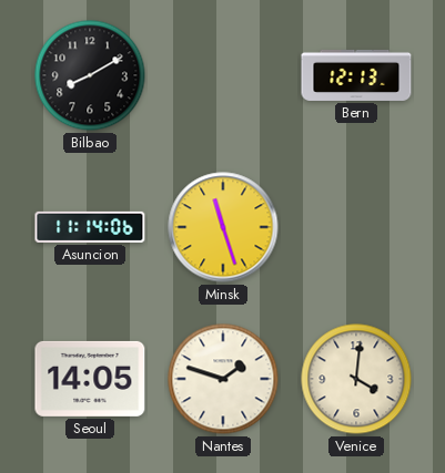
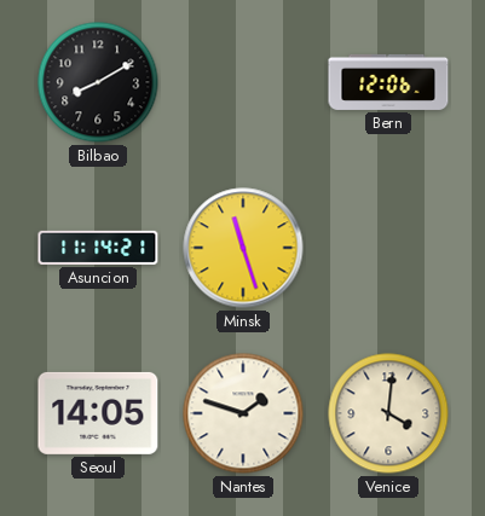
Bern: 12:13 -> 12:06 (388, 82)
Asuncion: 11:14:06 -> 11:14:21 (98, 248)
